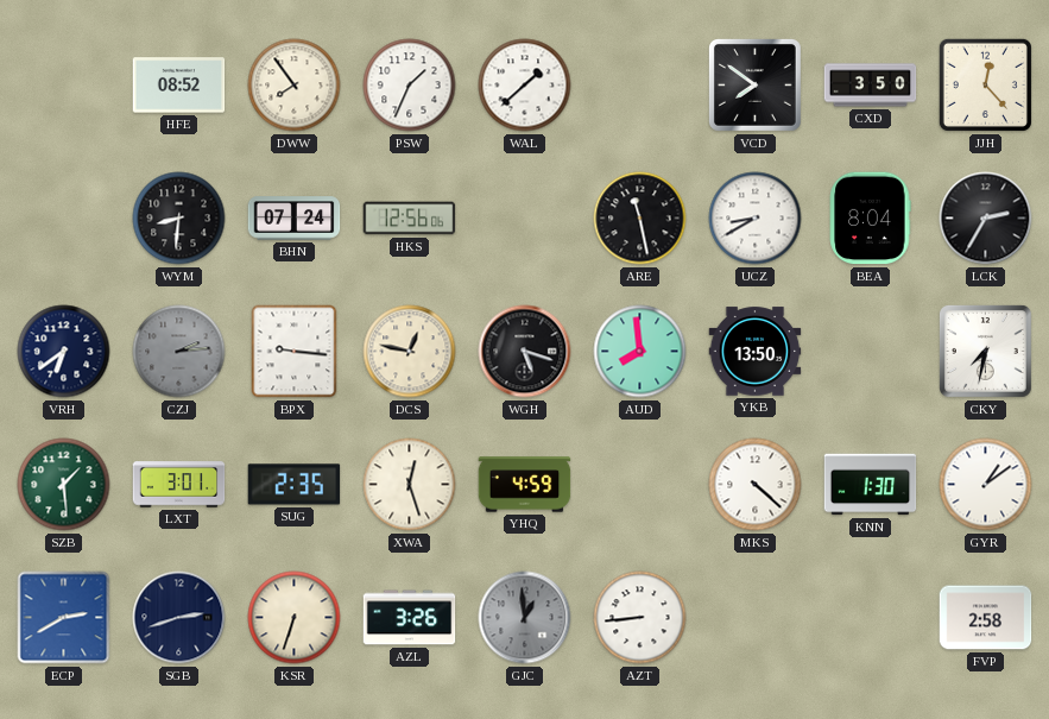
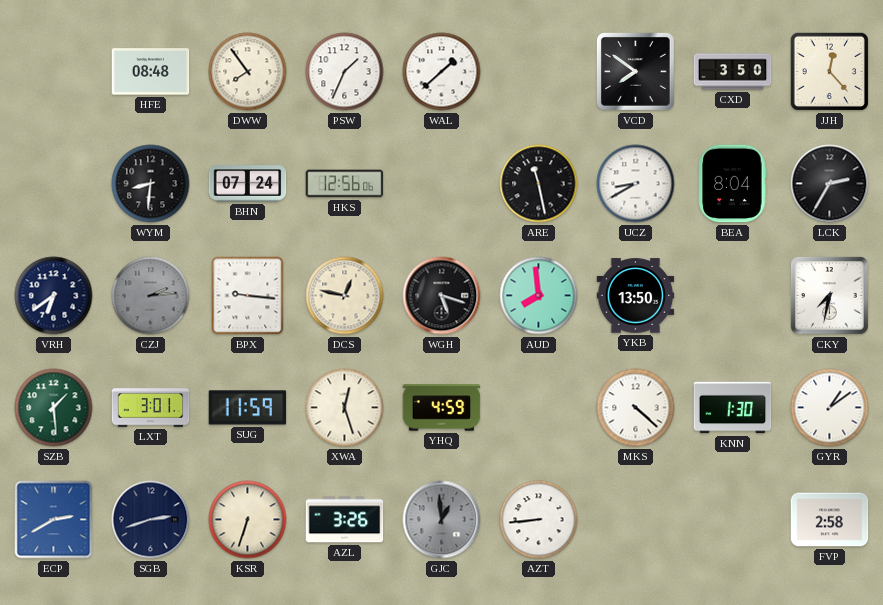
HFE: 08:52 -> 08:48 (151, 72)
SUG: 2:35 -> 11:59 (248, 408)
